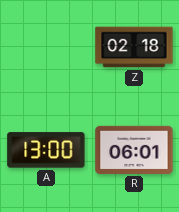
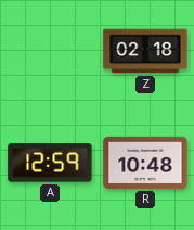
A: 13:00 -> 12:59 (50, 163)
R: 06:01 -> 10:48 (145, 163)
